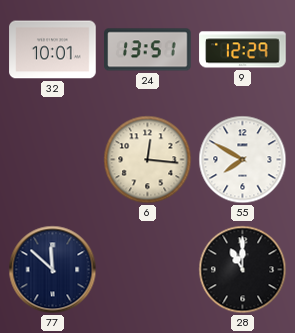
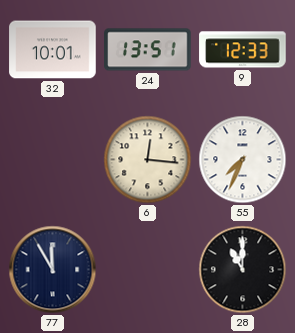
9: 12:29 -> 12:33 (243, 50)
55: 7:50 -> 7:34 (243, 160)
77: 11:52 -> 11:55 (53, 270)
